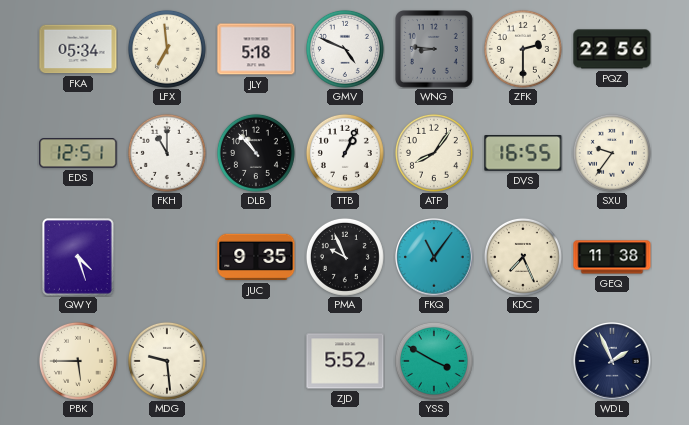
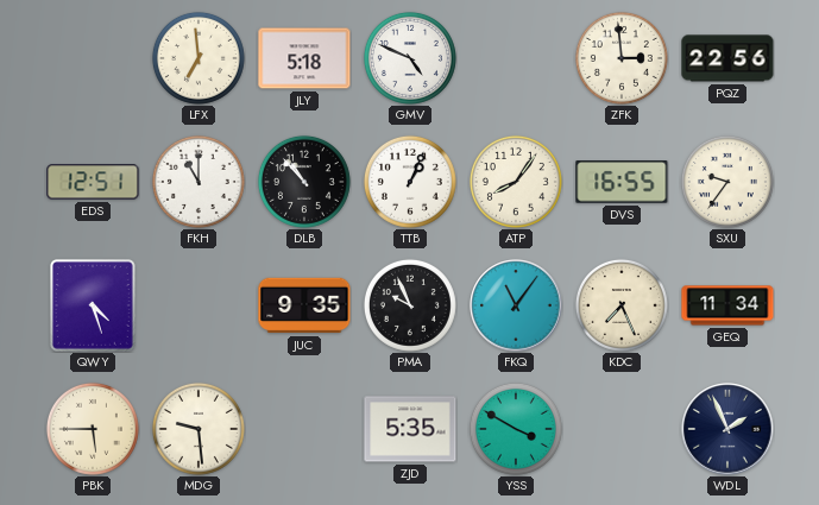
FKA: 05:34 -> none (78, 49)
WNG: 8:46 -> none (435, 50)
ZFK: 2:30 -> 2:59 (622, 58)
GEQ: 11:38 -> 11:34 (727, 305)
ZJD: 5:52 -> 5:35 (410, 429)
